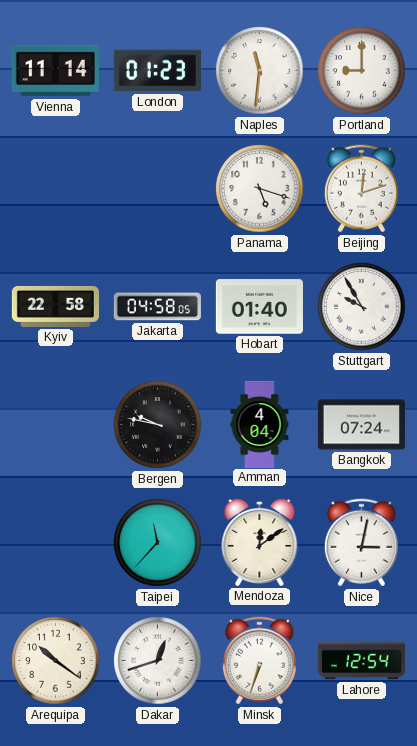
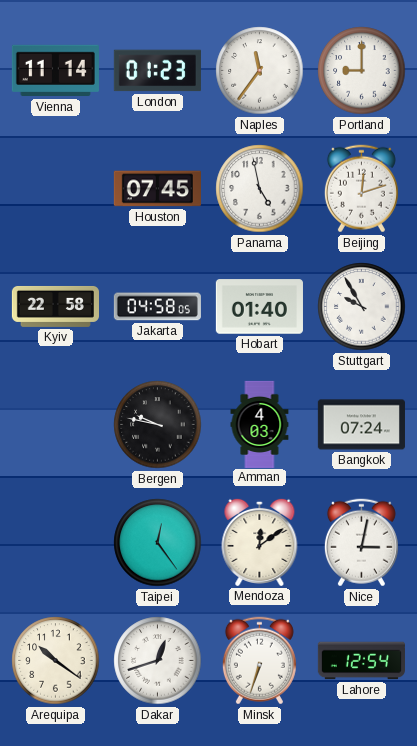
Naples: 11:31 -> 11:36 (260, 71)
Houston: none -> 07:45 (157, 189)
Panama: 5:18 -> 4:58 (260, 189)
Amman: 4:04 -> 4:03 (260, 424)
Taipei: 11:37 -> 12:24 (158, 543)
